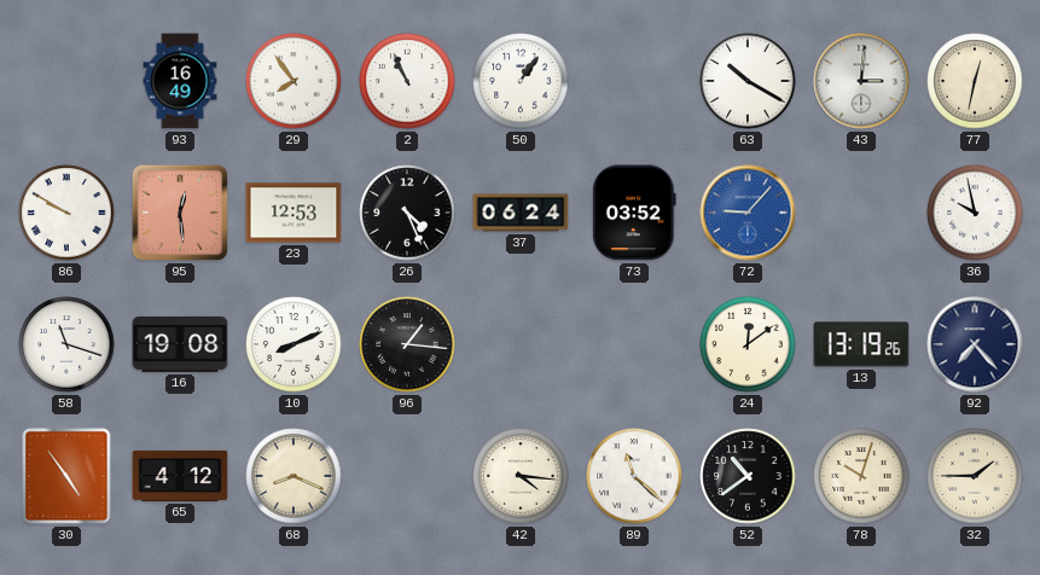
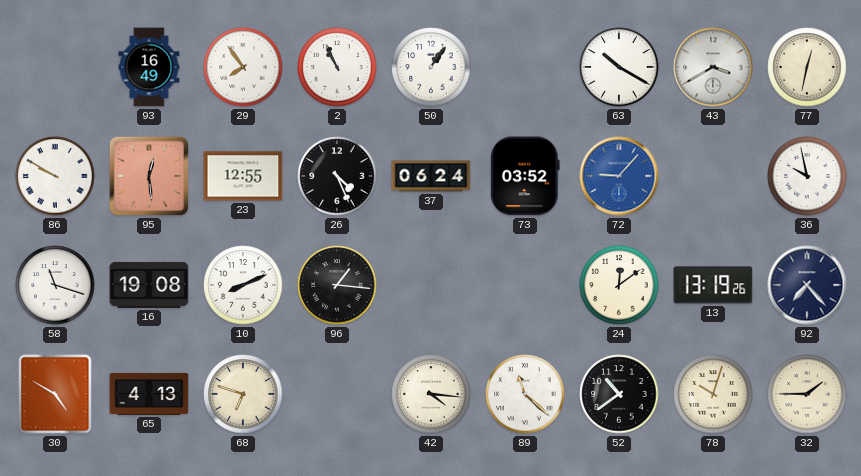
43: 3:01 -> 3:40 (713, 67)
23: 12:53 -> 12:55 (243, 176)
30: 4:54 -> 4:50 (55, 394)
65: 4:12 -> 4:13 (149, 394)
68: 8:19 -> 6:48 (243, 394)
